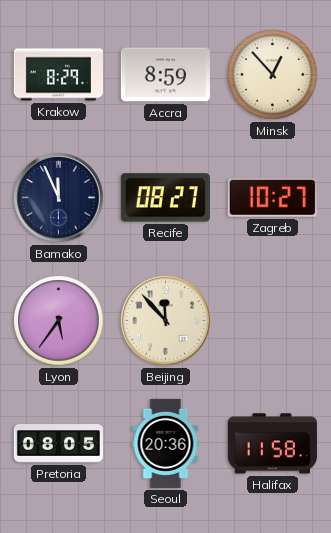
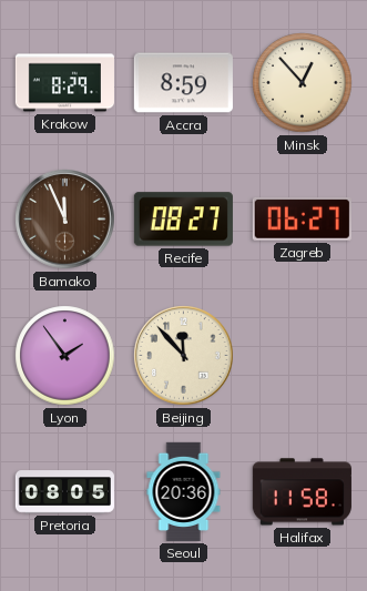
Bamako dial: navy -> brown (65, 220)
Zagreb: 10:27 -> 06:27 (302, 218)
Lyon: 5:36 -> 1:54 (65, 356)
